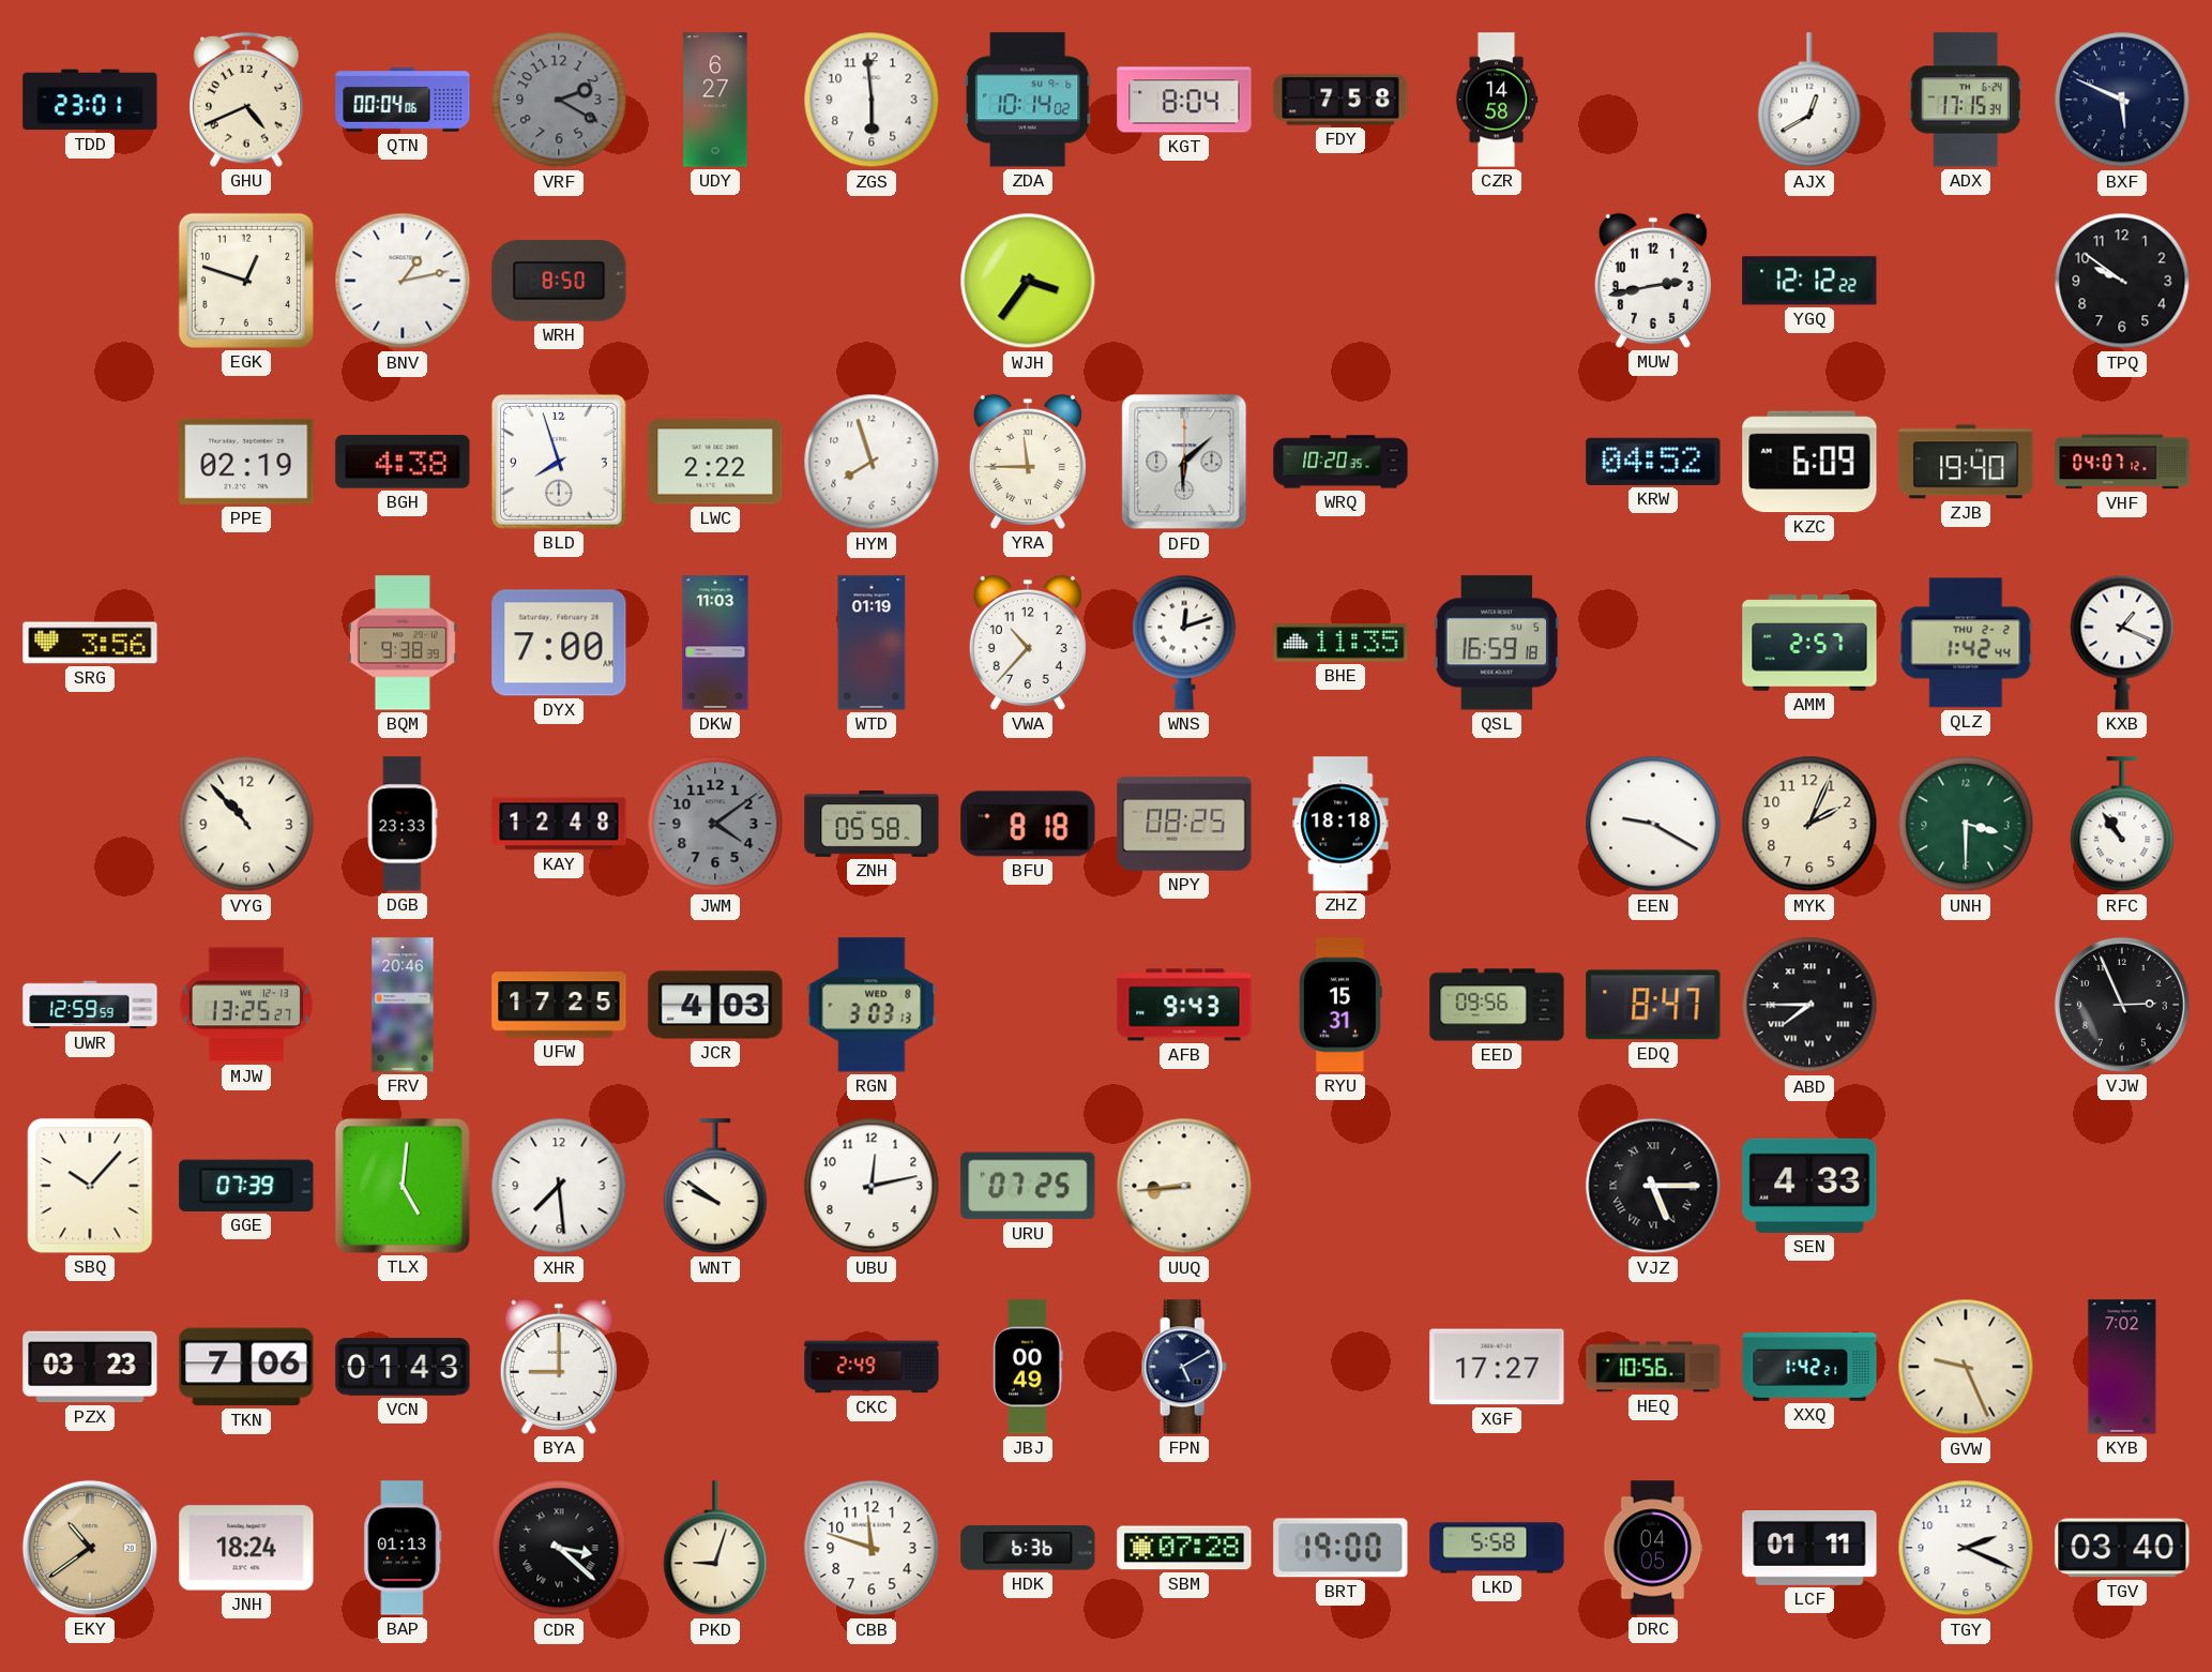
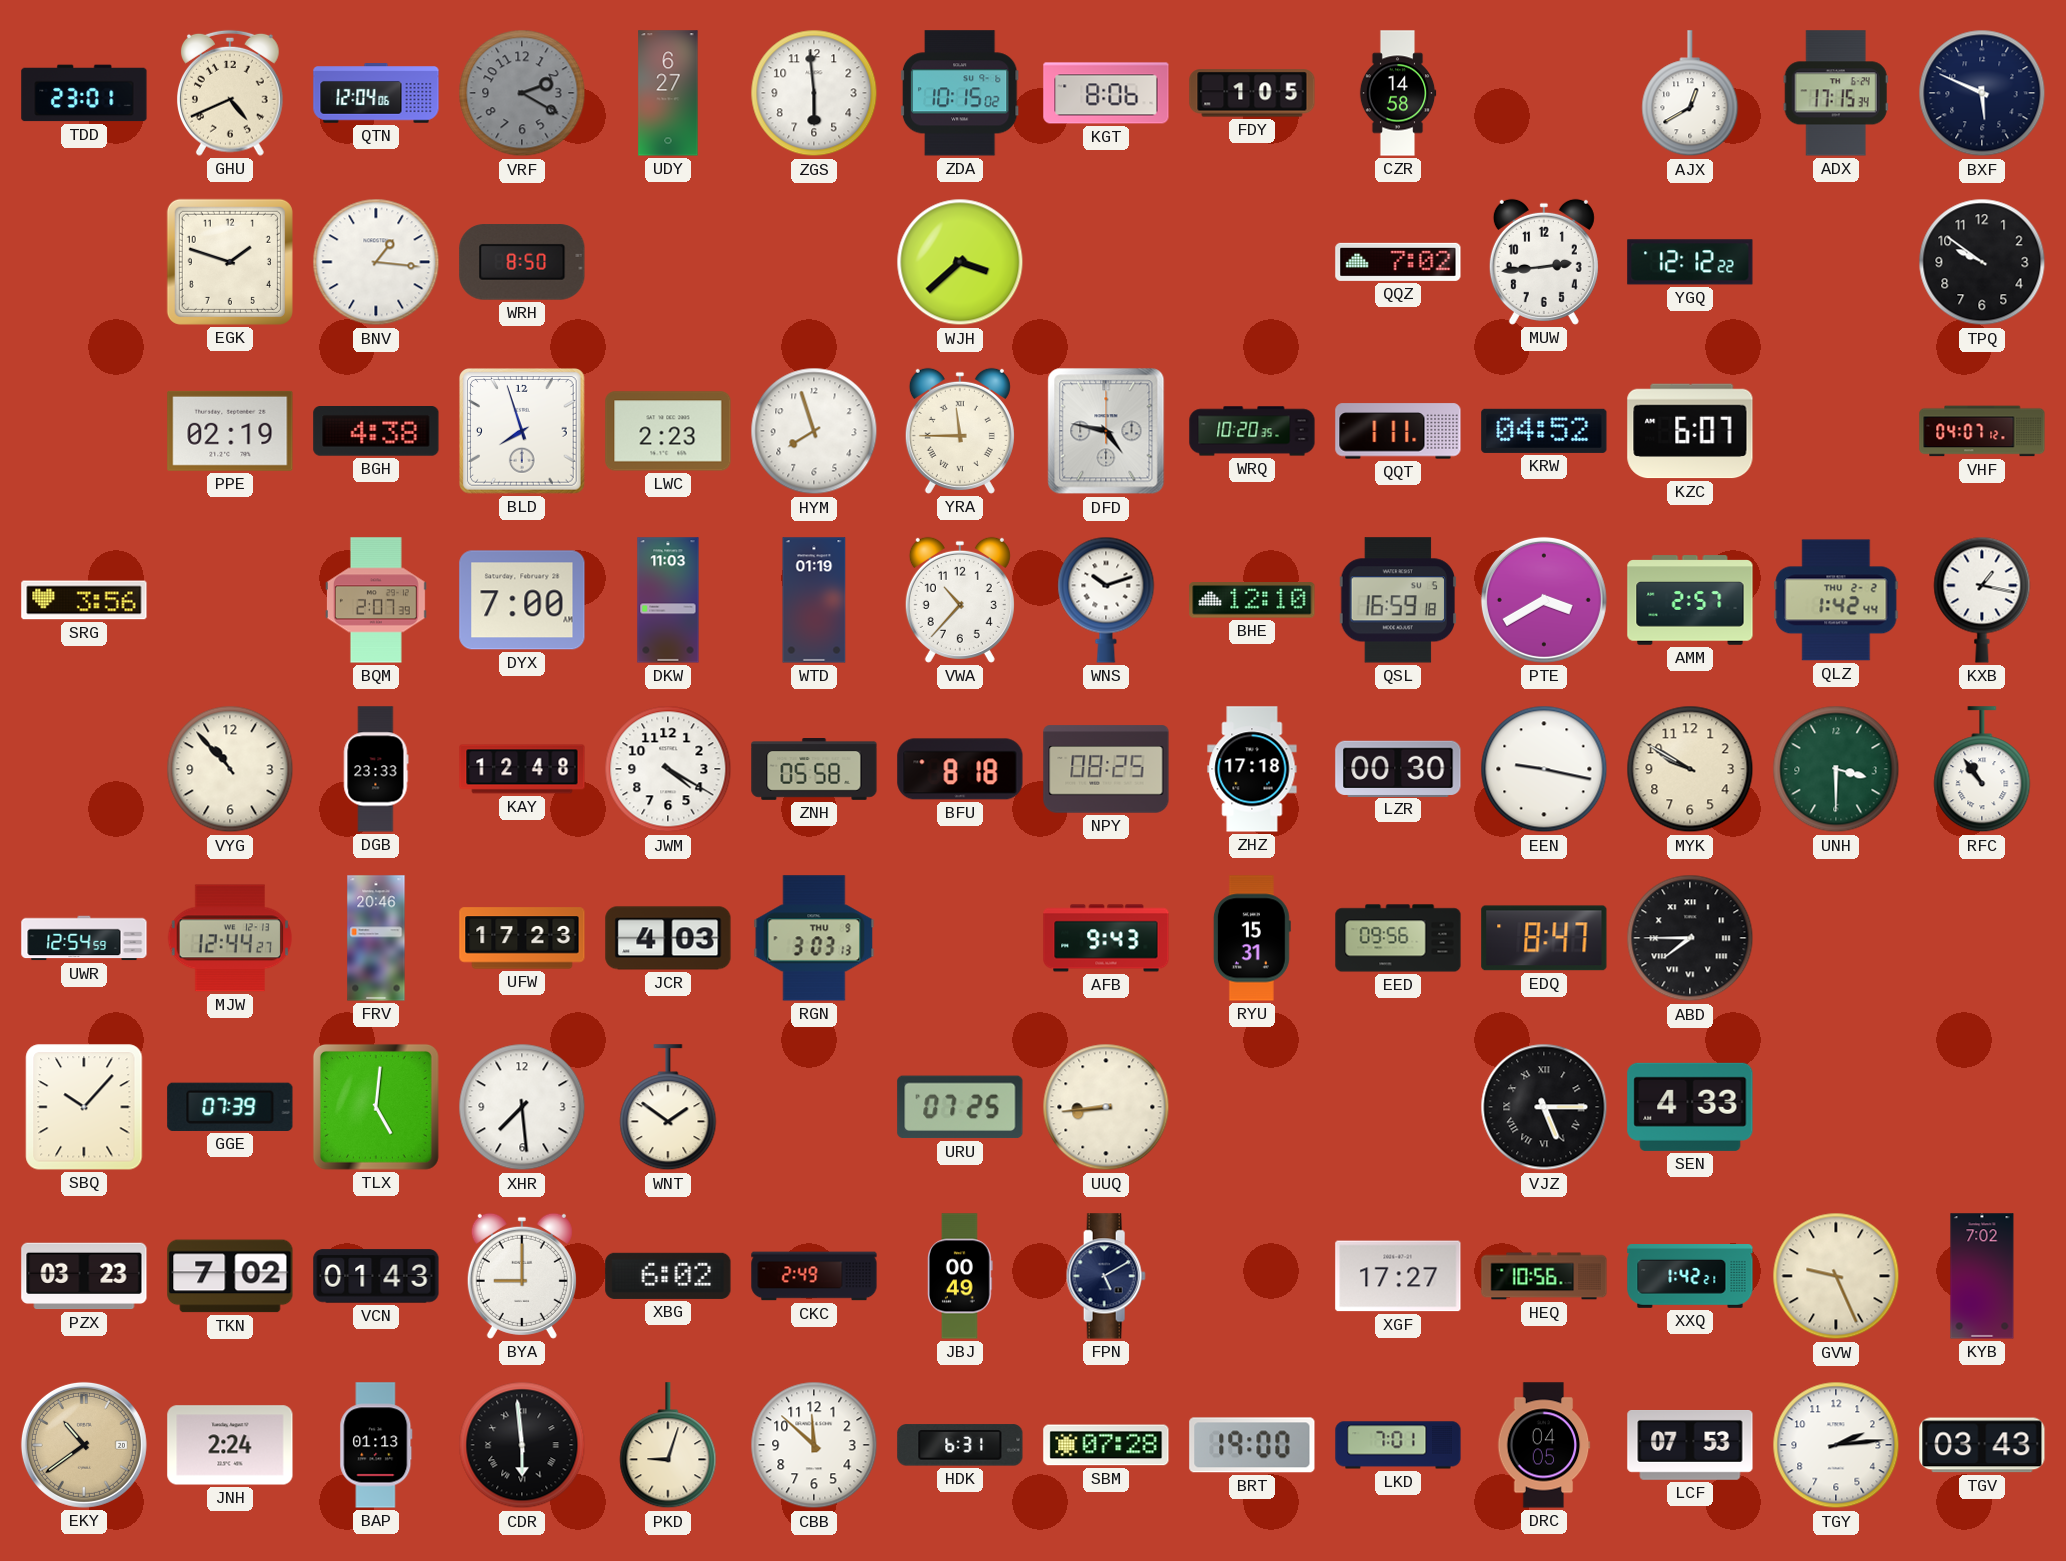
QTN: 00:04 -> 12:04 (376, 93)
ZDA: 10:14 -> 10:15 (960, 93)
KGT: 8:04 -> 8:06 (1106, 93)
FDY: 7:58 -> 1:05 (1252, 93)
EGK: 12:48 -> 1:48 (230, 262)
BNV: 1:13 -> 1:16 (376, 262)
WJH: 3:36 -> 3:38 (960, 262)
QQZ: none -> 7:02 (1398, 262)
MUW: 2:43 -> 2:44 (1544, 262)
LWC: 2:22 -> 2:23 (668, 431)
DFD: 6:08 -> 4:47 (1106, 431)
QQT: none -> 1:11 (1398, 431)
KZC: 6:09 -> 6:07 (1690, 431)
ZJB: 19:40 -> none (1966, 462)
BQM: 9:38 -> 2:07 (376, 600)
WNS: 12:12 -> 10:12 (1106, 600)
BHE: 11:35 -> 12:10 (1252, 600)
PTE: none -> 3:40 (1544, 600)
KXB: 1:19 -> 1:17 (1982, 600)
JWM: 4:09 -> 4:20 (668, 769)
JWM dial: grey -> white (668, 769)
ZHZ: 18:18 -> 17:18 (1252, 769)
LZR: none -> 00:30 (1398, 768)
EEN: 9:20 -> 9:17 (1544, 769)
MYK: 2:04 -> 9:50 (1690, 769)
UWR: 12:59 -> 12:54 (84, 938)
MJW: 13:25 -> 12:44 (230, 938)
UFW: 17:25 -> 17:23 (522, 938)
RGN date: WED 8 -> THU 9 (814, 938)
VJW: 2:56 -> none (2122, 1005)
WNT: 9:51 -> 1:51 (668, 1108)
UBU: 12:13 -> none (872, 1186)
TKN: 7:06 -> 7:02 (230, 1276)
XBG: none -> 6:02 (668, 1276)
JNH: 18:24 -> 2:24 (230, 1445)
CDR: 3:22 -> 5:59 (522, 1445)
CBB: 11:48 -> 11:52 (814, 1445)
HDK: 6:36 -> 6:31 (960, 1445)
LKD: 5:58 -> 7:01 (1398, 1445)
LCF: 01:11 -> 07:53 (1690, 1446)
TGY: 2:19 -> 2:14 (1836, 1445)
TGV: 03:40 -> 03:43 (1982, 1445)
